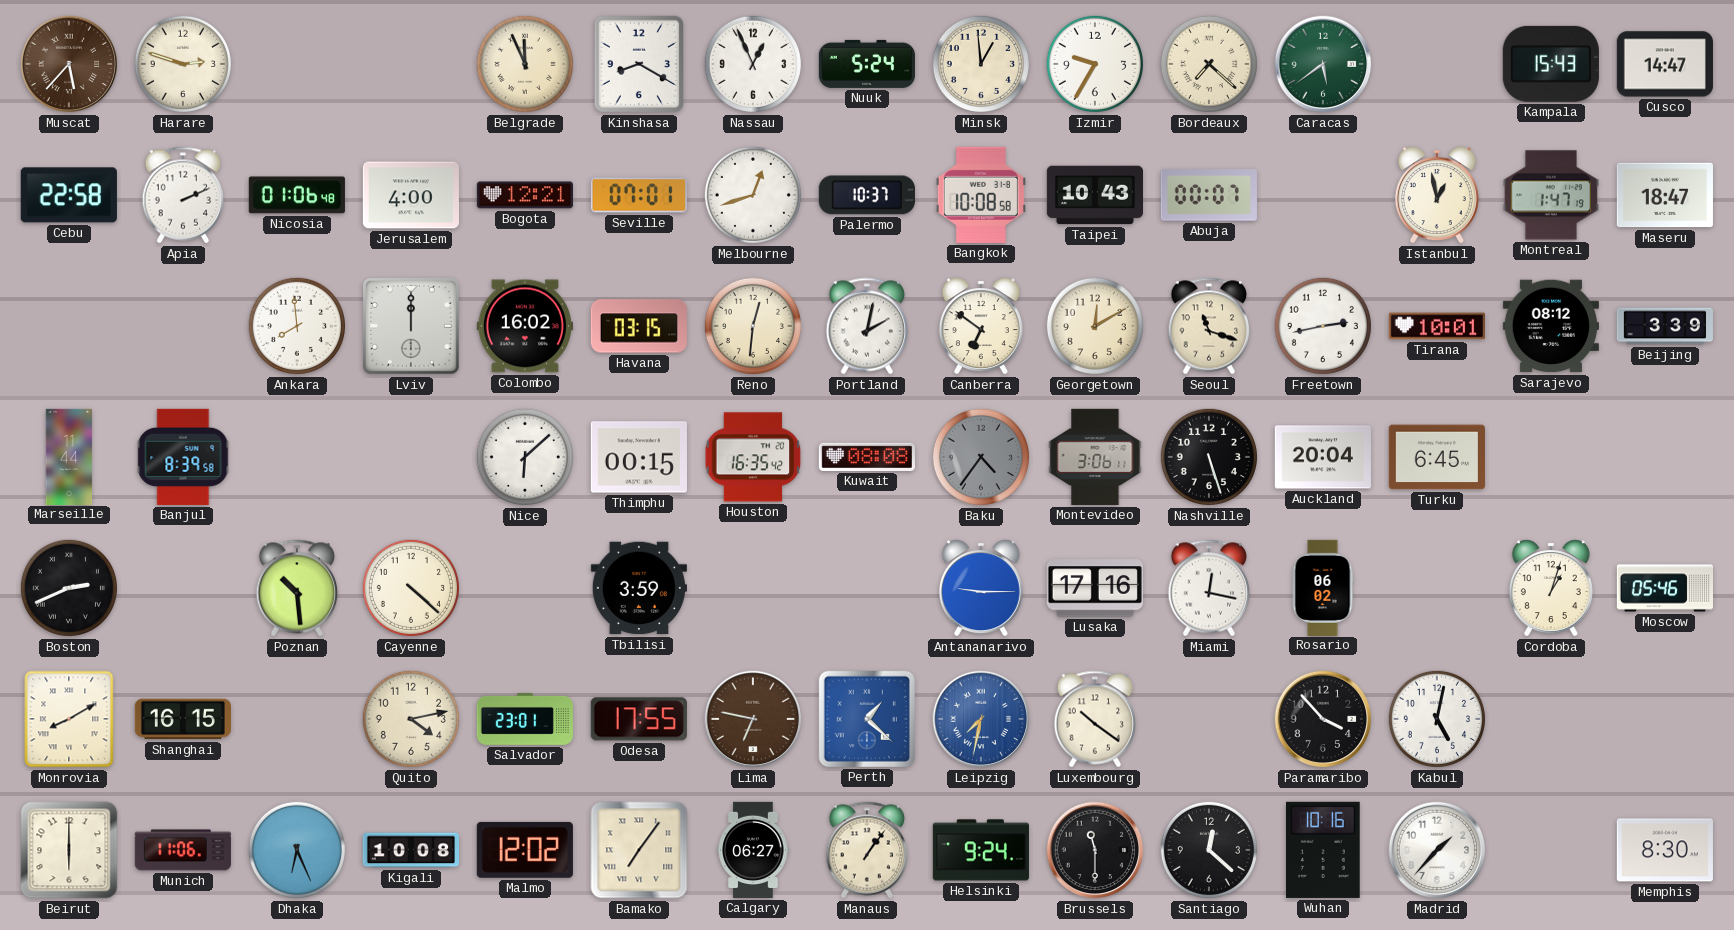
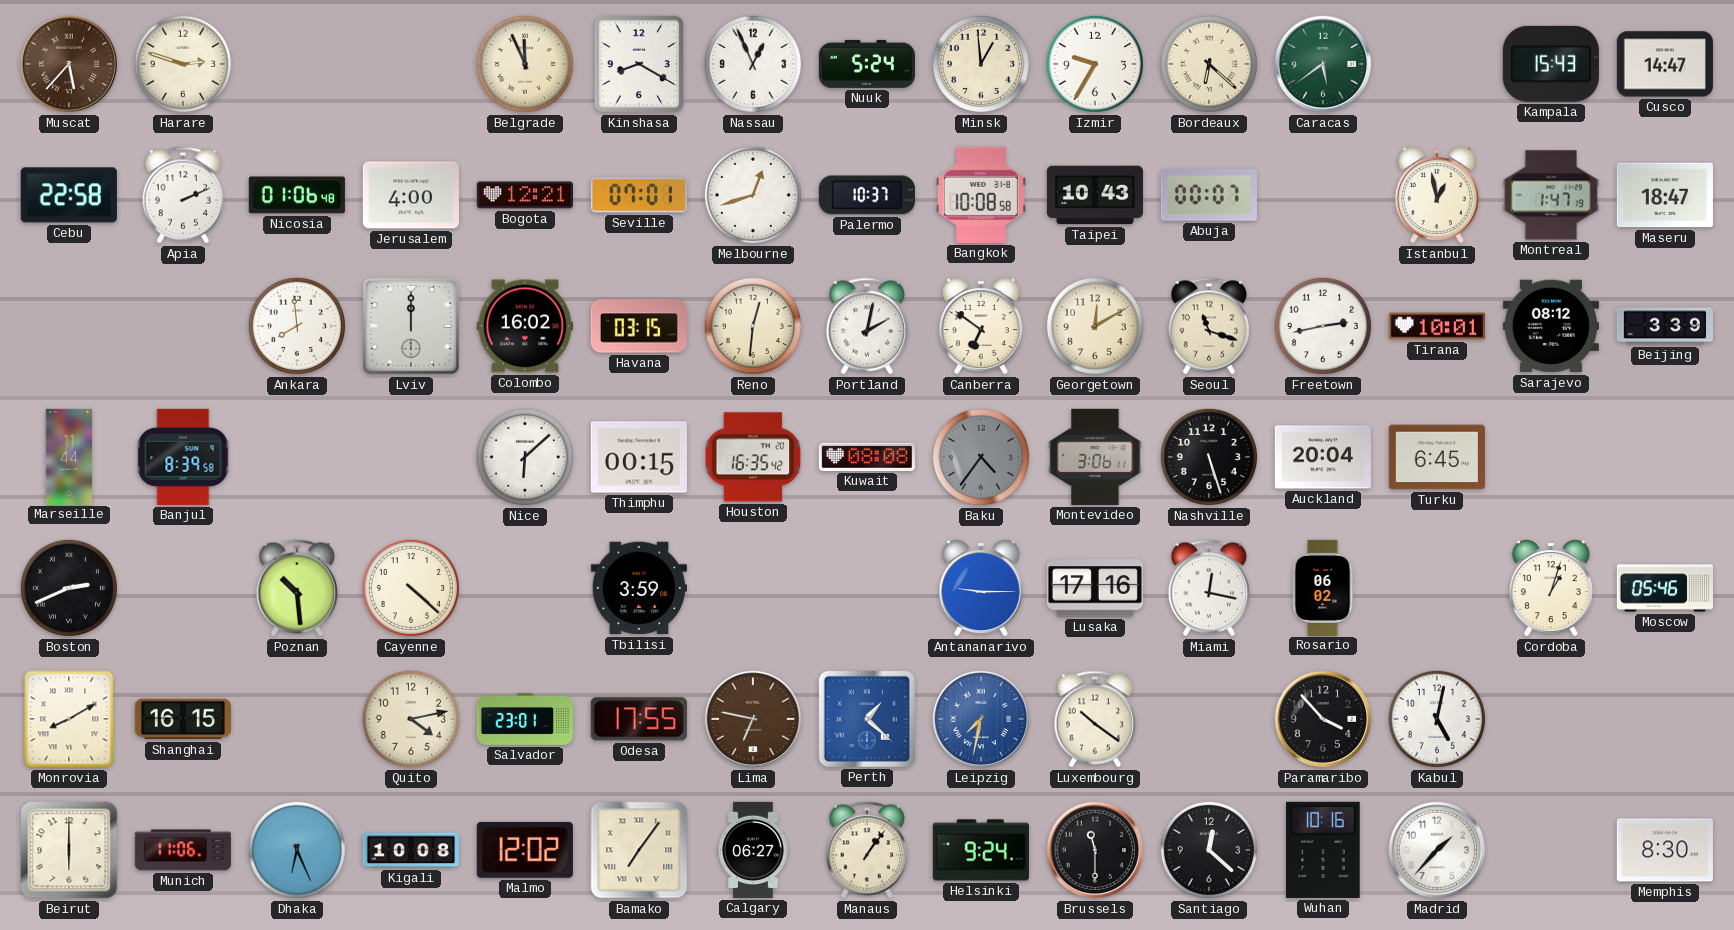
Bordeaux: 7:22 -> 6:22 (1209, 64)
